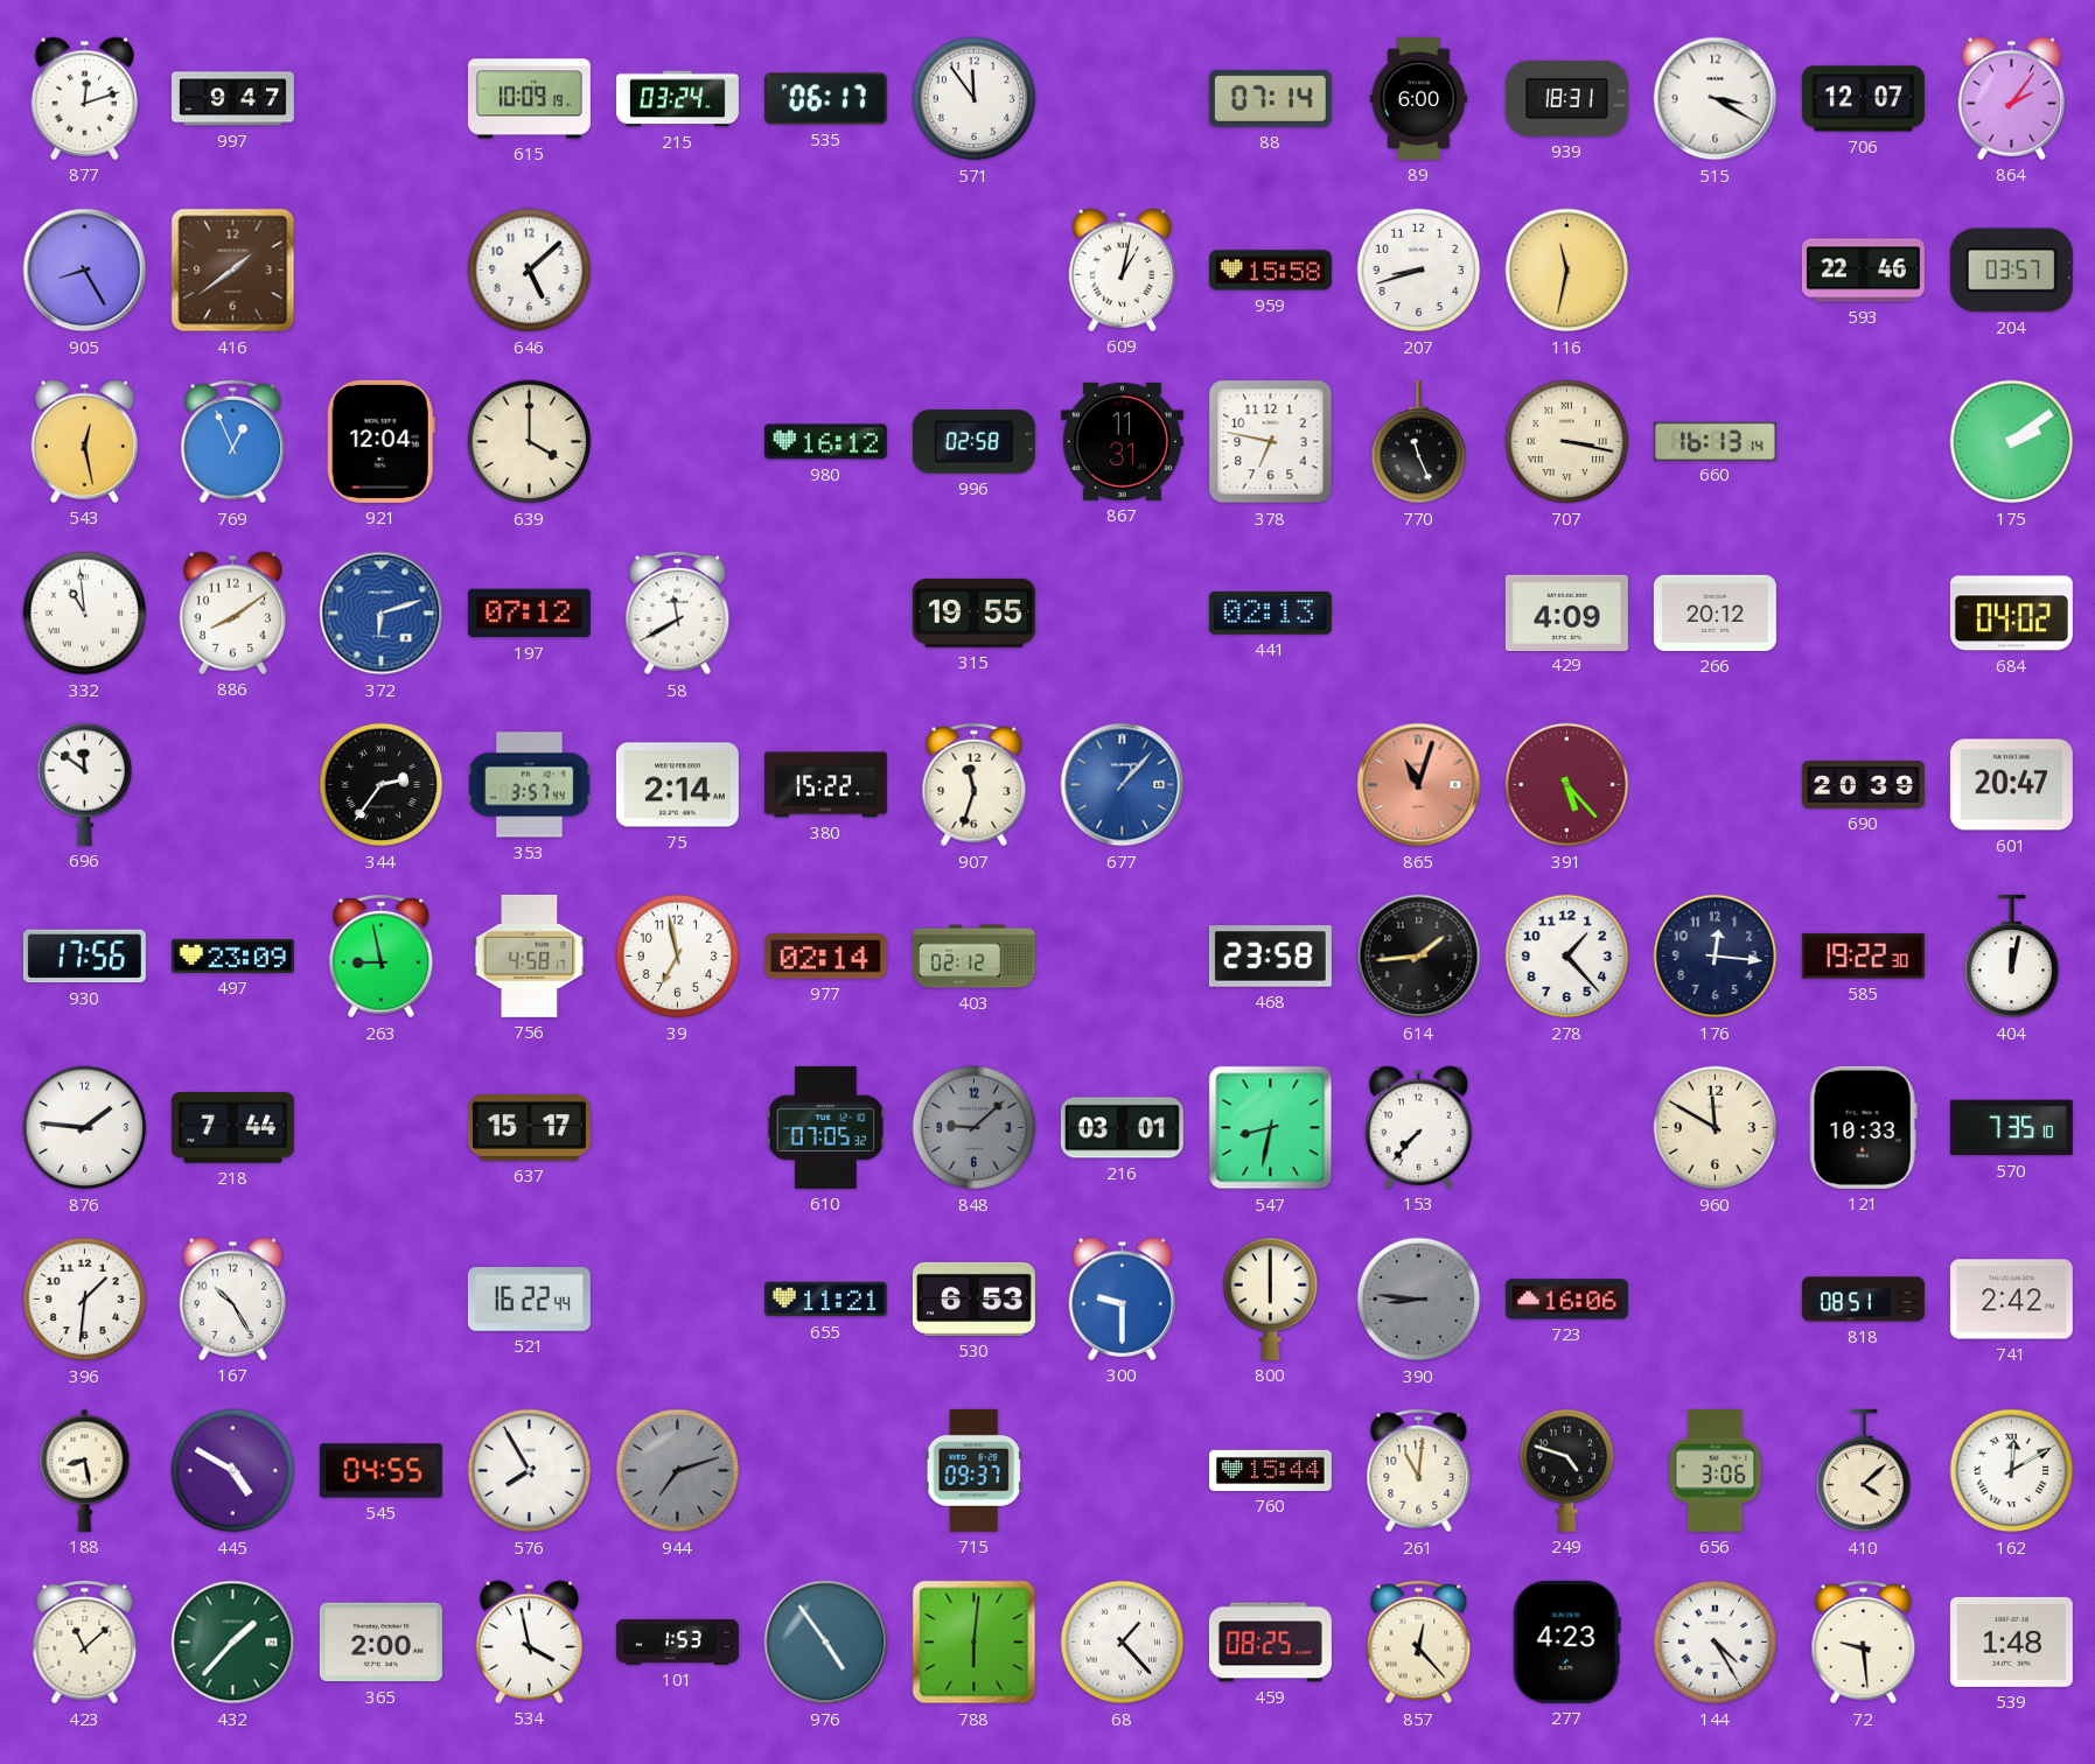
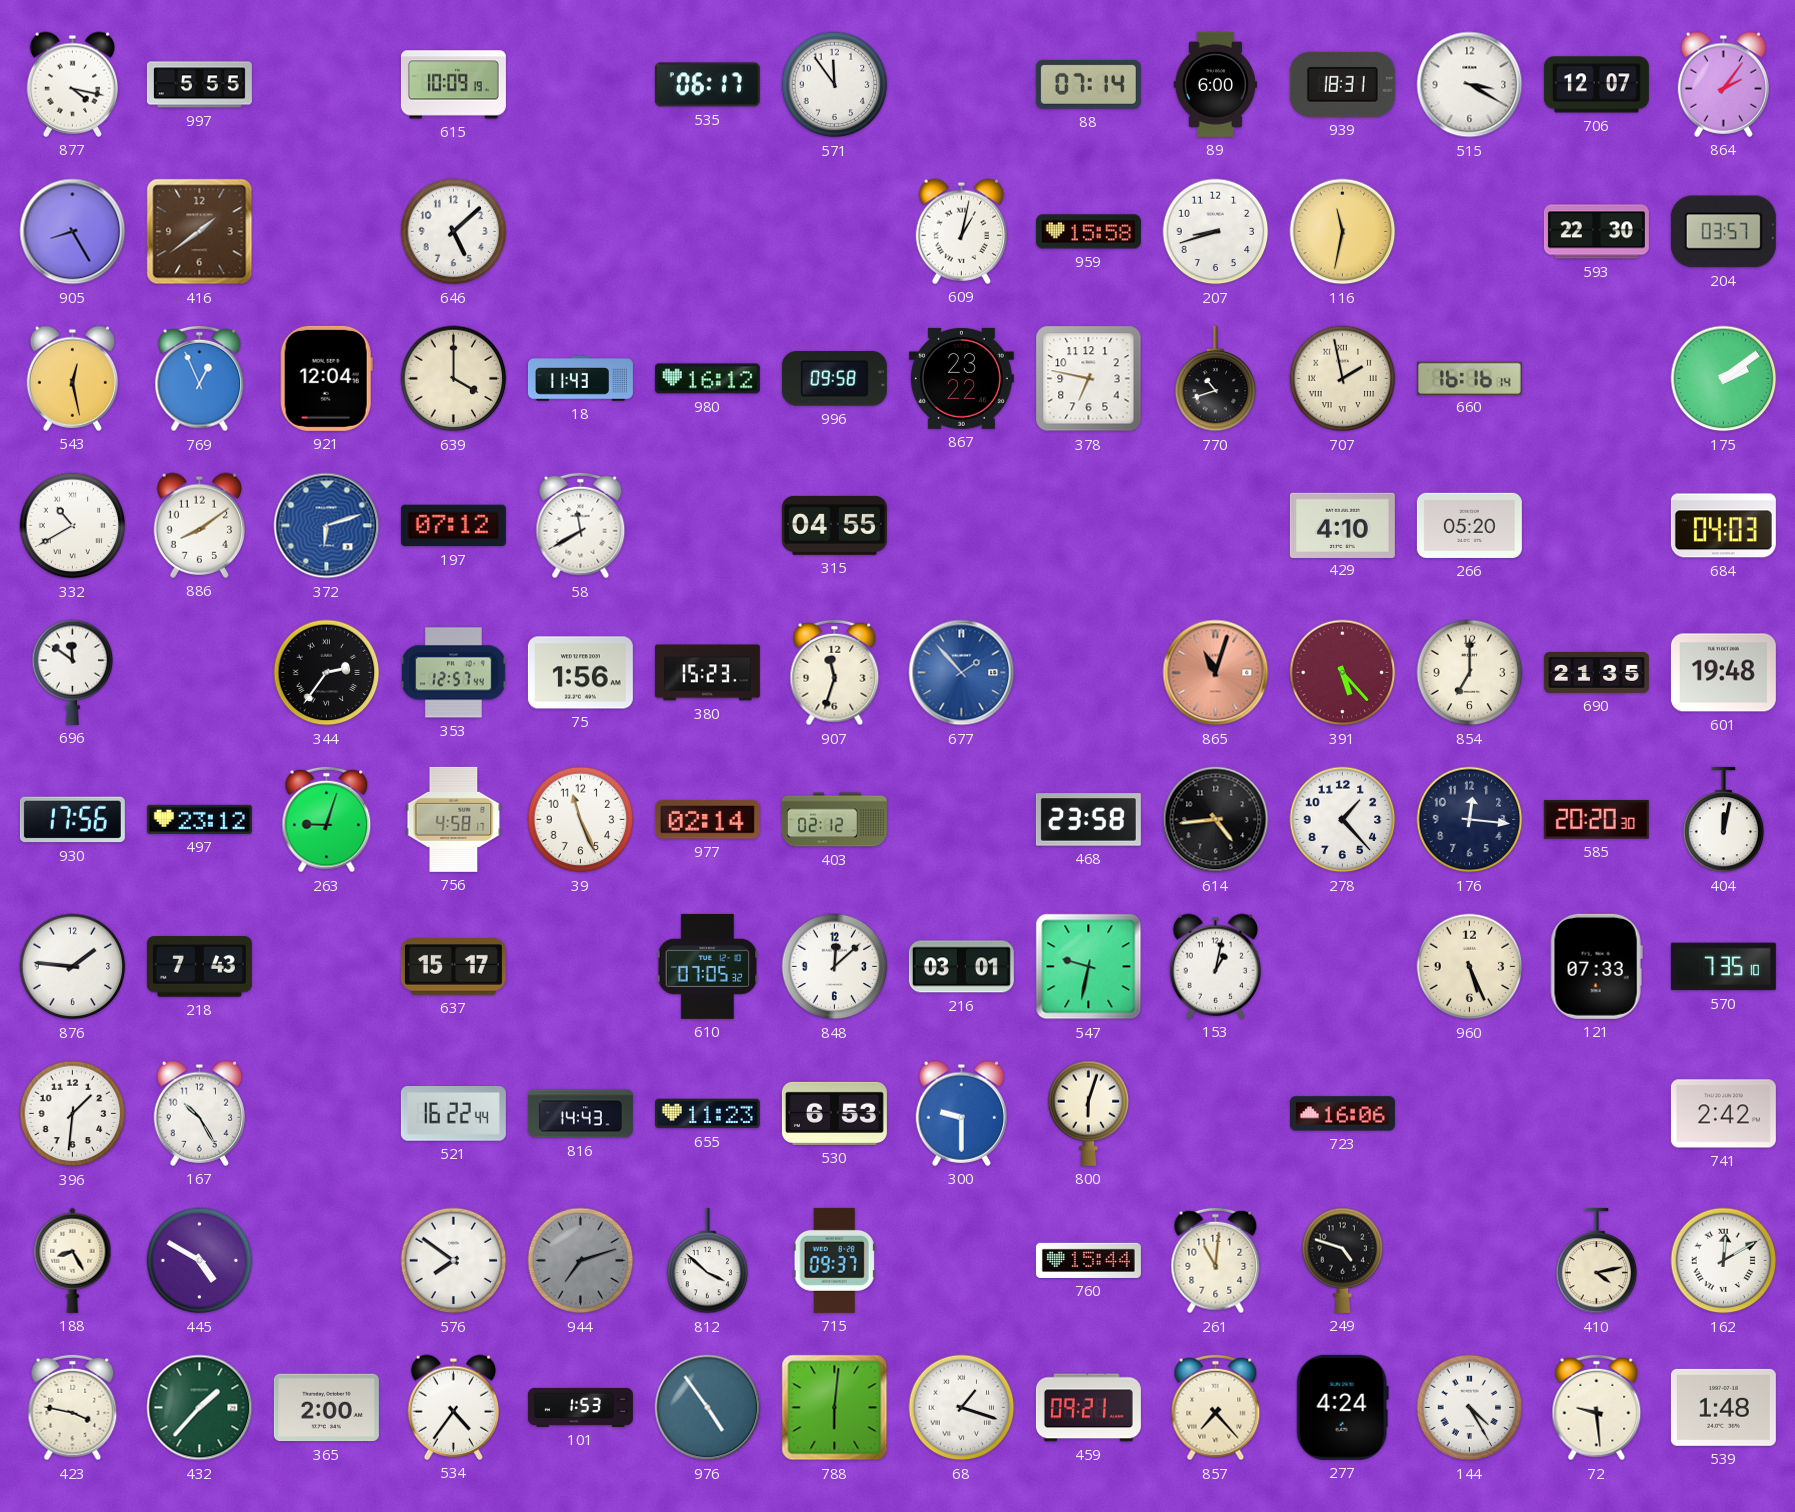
877: 12:12 -> 4:17 (72, 84)
997: 9:47 -> 5:55 (199, 85)
215: 03:24 -> none (677, 99)
593: 22:46 -> 22:30 (1596, 232)
18: none -> 11:43 (580, 379)
996: 02:58 -> 09:58 (834, 379)
867: 11:31 -> 23:22 (961, 378)
770: 11:26 -> 10:42 (1216, 379)
707: 3:17 -> 1:58 (1343, 379)
660: 16:13 -> 16:16 (1469, 378)
332: 10:59 -> 10:40 (73, 526)
315: 19:55 -> 04:55 (834, 525)
441: 02:13 -> none (1270, 614)
429: 4:09 -> 4:10 (1342, 525)
266: 20:12 -> 05:20 (1469, 525)
684: 04:02 -> 04:03 (1723, 526)
353: 3:57 -> 12:57 (454, 673)
75: 2:14 -> 1:56 (580, 673)
380: 15:22 -> 15:23 (707, 673)
677: 1:07 -> 1:53 (962, 673)
854: none -> 7:00 (1470, 673)
690: 20:39 -> 21:35 (1596, 673)
601: 20:47 -> 19:48 (1723, 673)
497: 23:09 -> 23:12 (199, 819)
263: 8:58 -> 9:03 (327, 820)
39: 6:58 -> 11:26 (581, 820)
614: 1:44 -> 4:44 (1216, 820)
585: 19:22 -> 20:20 (1596, 820)
218: 7:44 -> 7:43 (199, 967)
848: 9:08 -> 12:08 (835, 967)
848 dial: grey -> white (835, 967)
547: 8:32 -> 9:32 (1089, 967)
153: 7:37 -> 1:02 (1215, 966)
960: 11:50 -> 5:26 (1470, 967)
121: 10:33 -> 07:33 (1596, 966)
816: none -> 14:43 (580, 1114)
655: 11:21 -> 11:23 (707, 1114)
800: 6:00 -> 6:03 (1089, 1113)
390: 8:46 -> none (1419, 1300)
818: 08:51 -> none (1863, 1300)
188: 8:28 -> 8:25 (73, 1260)
545: 04:55 -> none (380, 1471)
576: 7:55 -> 7:51 (454, 1261)
812: none -> 3:52 (708, 1261)
656: 3:06 -> none (1716, 1470)
410: 4:08 -> 4:13 (1597, 1261)
423: 11:08 -> 3:47 (73, 1408)
534: 3:58 -> 4:36 (453, 1407)
68: 1:23 -> 1:18 (962, 1408)
459: 08:25 -> 09:21 (1088, 1408)
857: 12:23 -> 7:23 (1216, 1408)
277: 4:23 -> 4:24 (1342, 1407)
